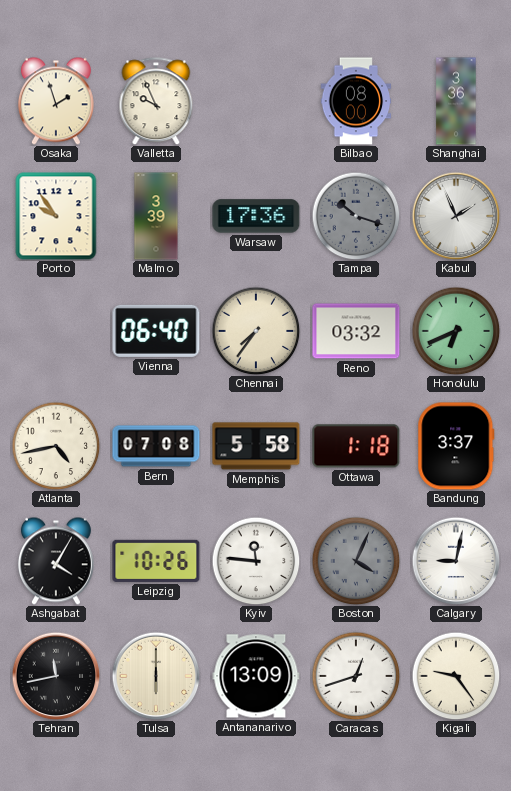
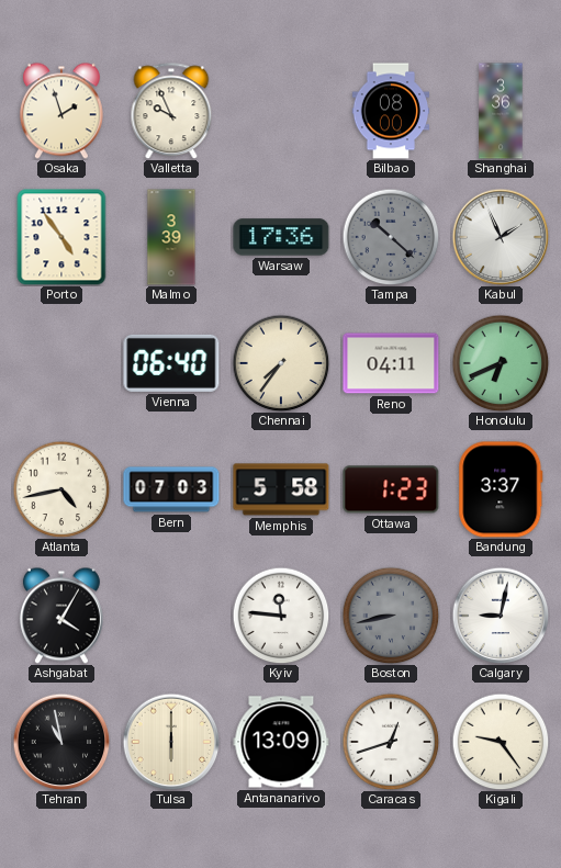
Porto: 9:54 -> 4:54 (61, 237)
Tampa: 10:18 -> 10:22 (391, 237)
Reno: 03:32 -> 04:11 (391, 363)
Bern: 07:08 -> 07:03 (171, 489)
Ottawa: 1:18 -> 1:23 (391, 489)
Leipzig: 10:26 -> none (156, 561)
Boston: 4:04 -> 8:43 (391, 616)
Tehran: 11:43 -> 10:58 (61, 742)
